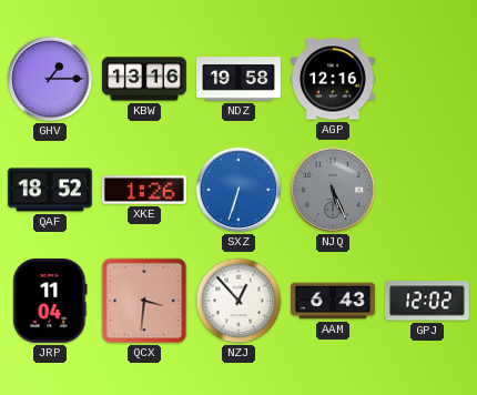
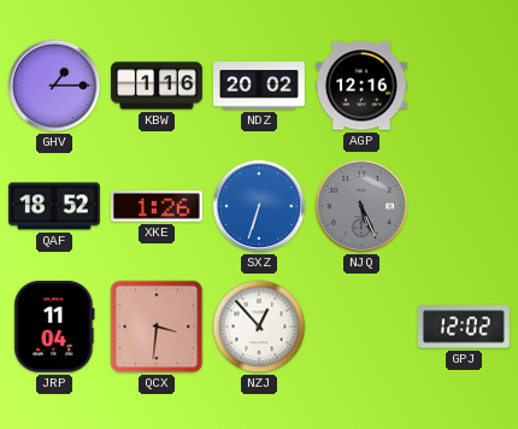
KBW: 13:16 -> 1:16 (158, 86)
NDZ: 19:58 -> 20:02 (260, 86)
AAM: 6:43 -> none (334, 301)
